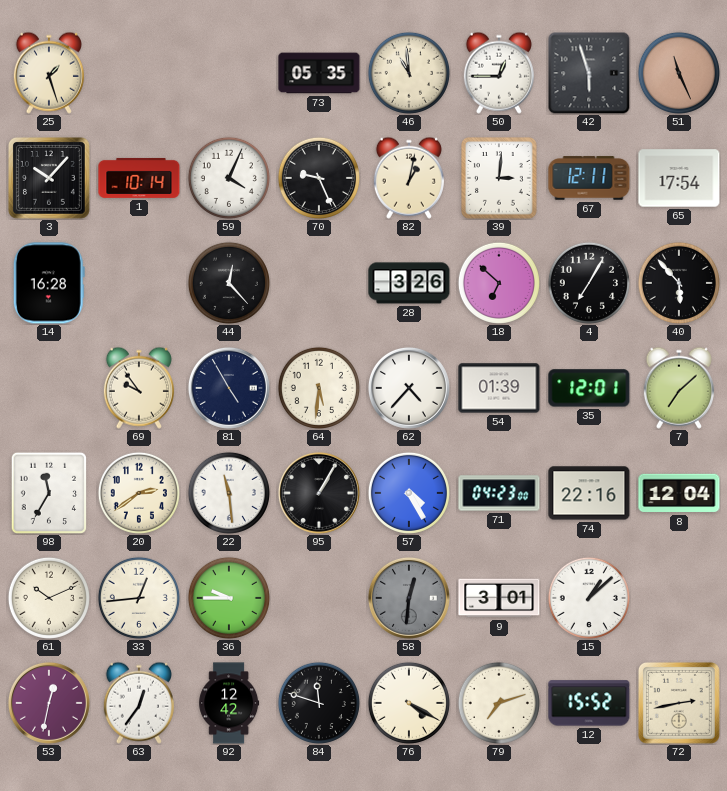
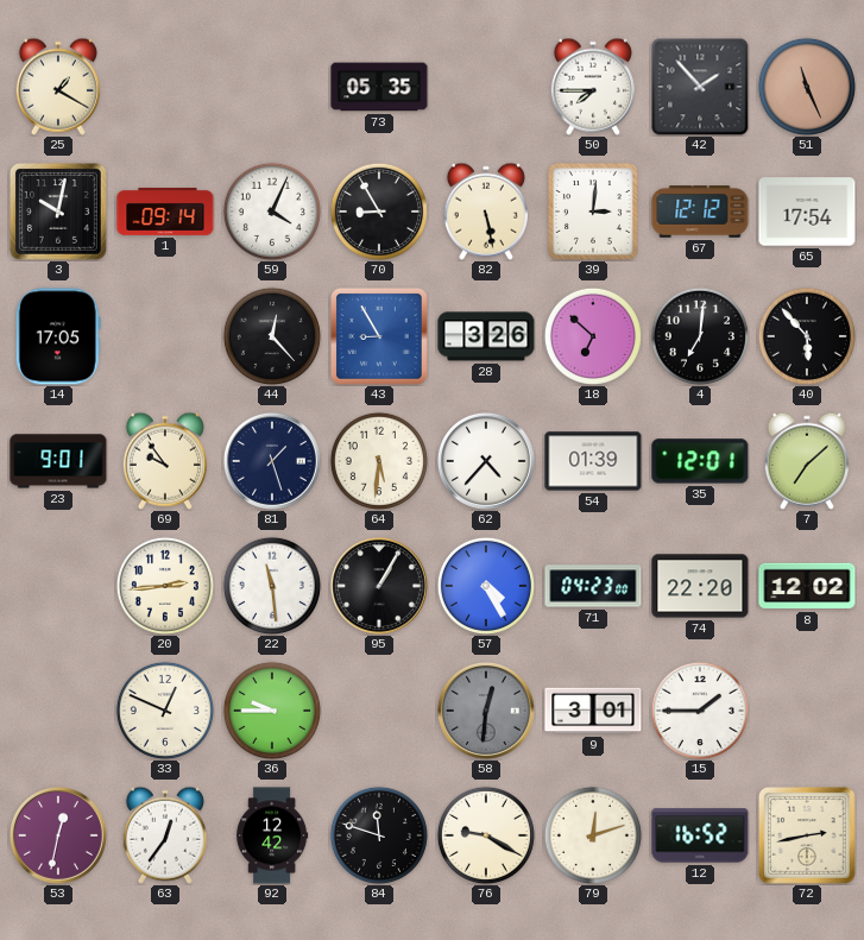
25: 1:27 -> 1:20 (58, 87)
46: 10:59 -> none (409, 73)
50: 12:45 -> 7:45 (593, 87)
42: 5:57 -> 1:53 (700, 87)
3: 10:07 -> 10:02 (58, 212)
1: 10:14 -> 09:14 (165, 212)
70: 9:26 -> 8:55 (379, 212)
82: 1:02 -> 5:28 (486, 212)
67: 12:11 -> 12:12 (700, 212)
14: 16:28 -> 17:05 (58, 336)
43: none -> 8:55 (379, 336)
4: 7:05 -> 7:01 (700, 336)
23: none -> 9:01 (58, 461)
81: 4:55 -> 1:27 (272, 461)
98: 11:35 -> none (48, 492)
20: 2:39 -> 2:44 (165, 586)
74: 22:16 -> 22:20 (700, 586)
8: 12:04 -> 12:02 (807, 586)
61: 10:11 -> none (49, 598)
33: 12:44 -> 12:49 (165, 711)
15: 1:08 -> 1:45 (700, 711)
76: 4:20 -> 9:20 (486, 835)
79: 7:12 -> 12:12 (593, 835)
12: 15:52 -> 16:52 (700, 835)
